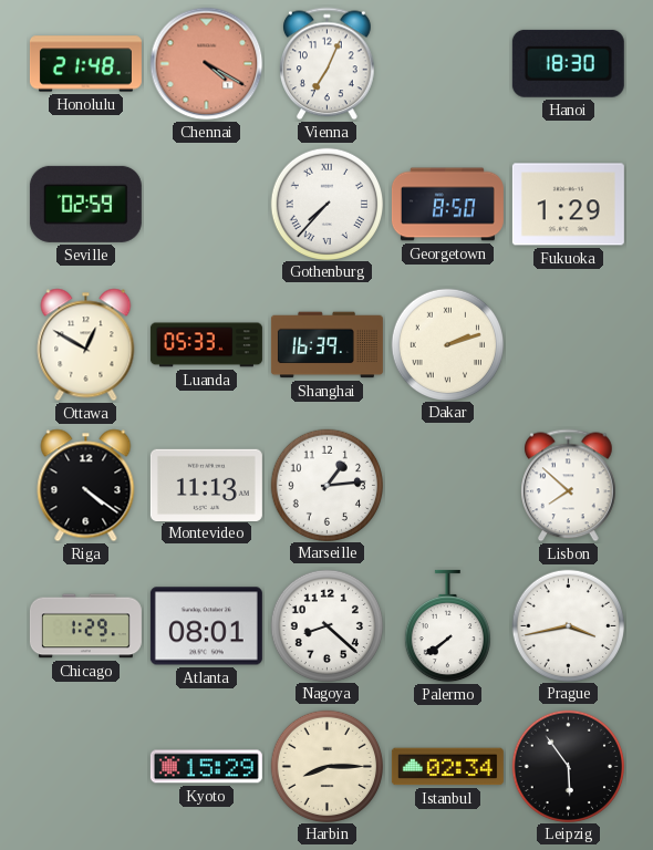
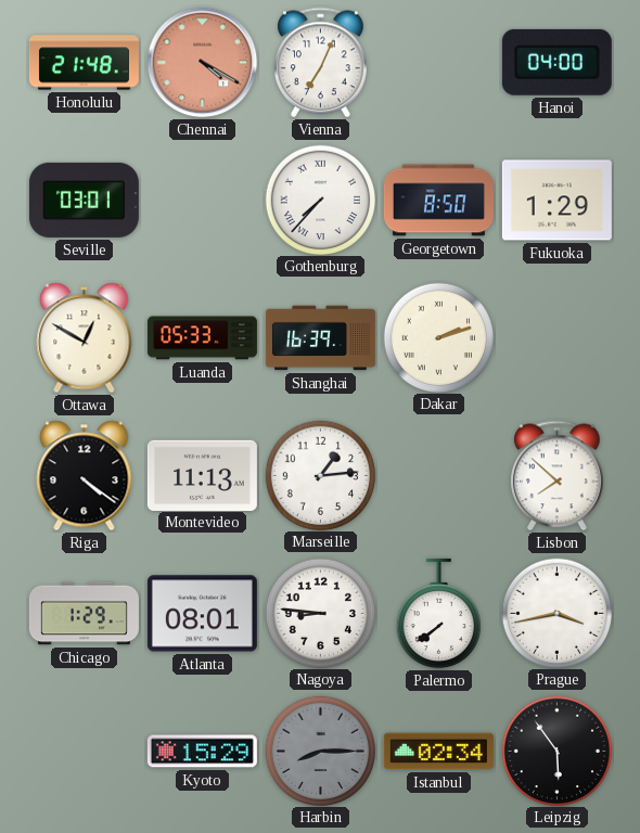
Hanoi: 18:30 -> 04:00 (556, 62)
Seville: 02:59 -> 03:01 (84, 200)
Nagoya: 8:22 -> 8:46 (320, 613)
Harbin dial: cream -> grey (320, 751)
